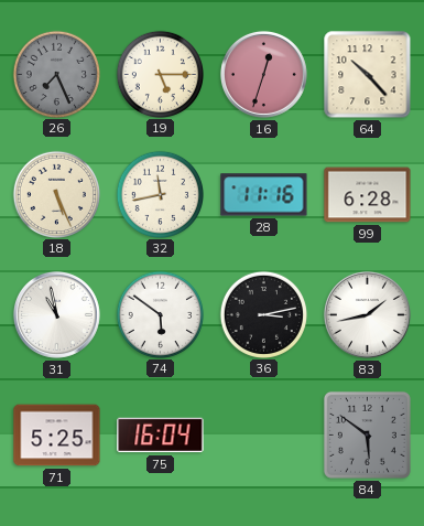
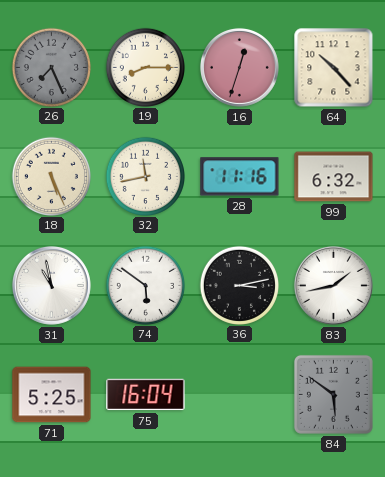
19: 5:15 -> 8:15 (145, 67)
99: 6:28 -> 6:32 (334, 177)
